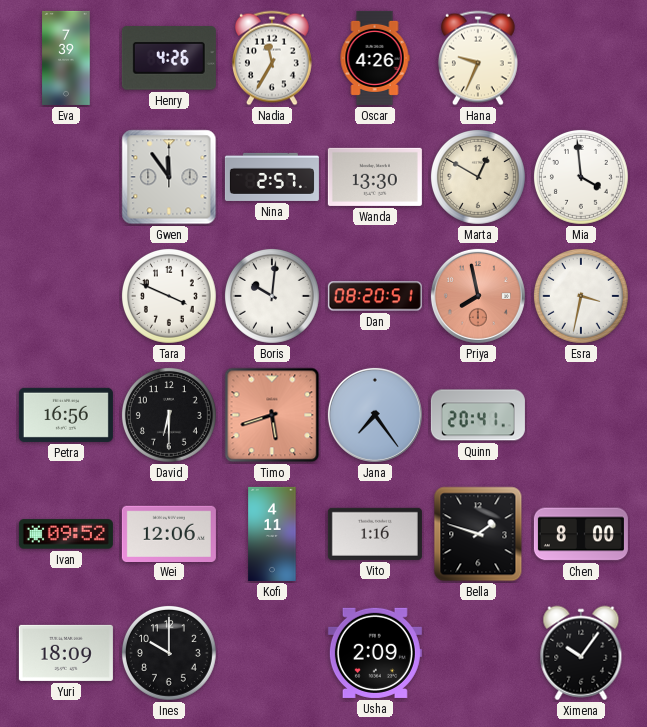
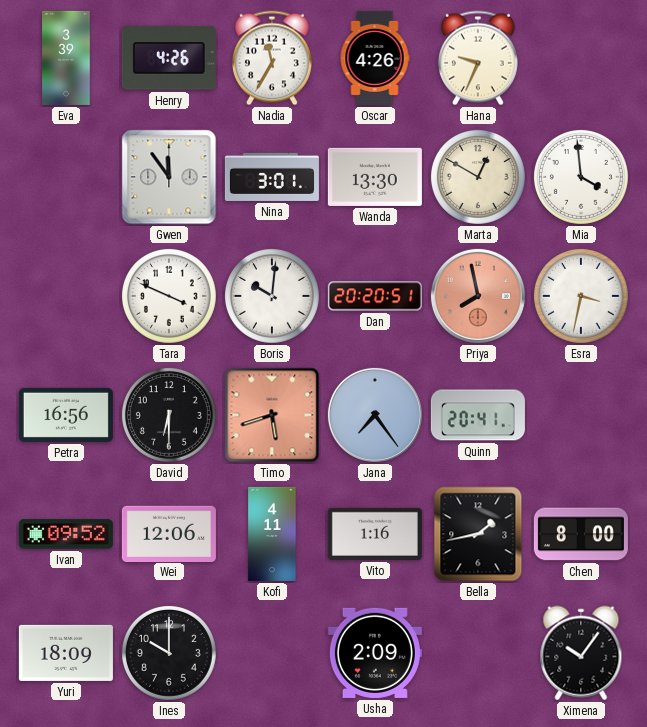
Eva: 7:39 -> 3:39 (66, 58)
Nina: 2:57 -> 3:01 (272, 177)
Dan: 08:20 -> 20:20 (375, 296)
Bella: 1:48 -> 1:43 (478, 534)
